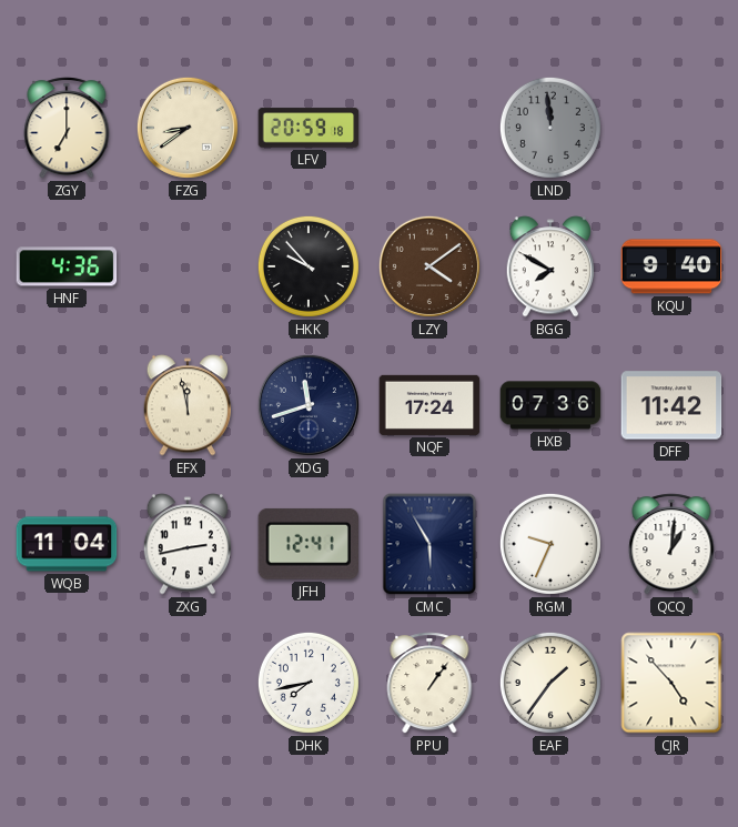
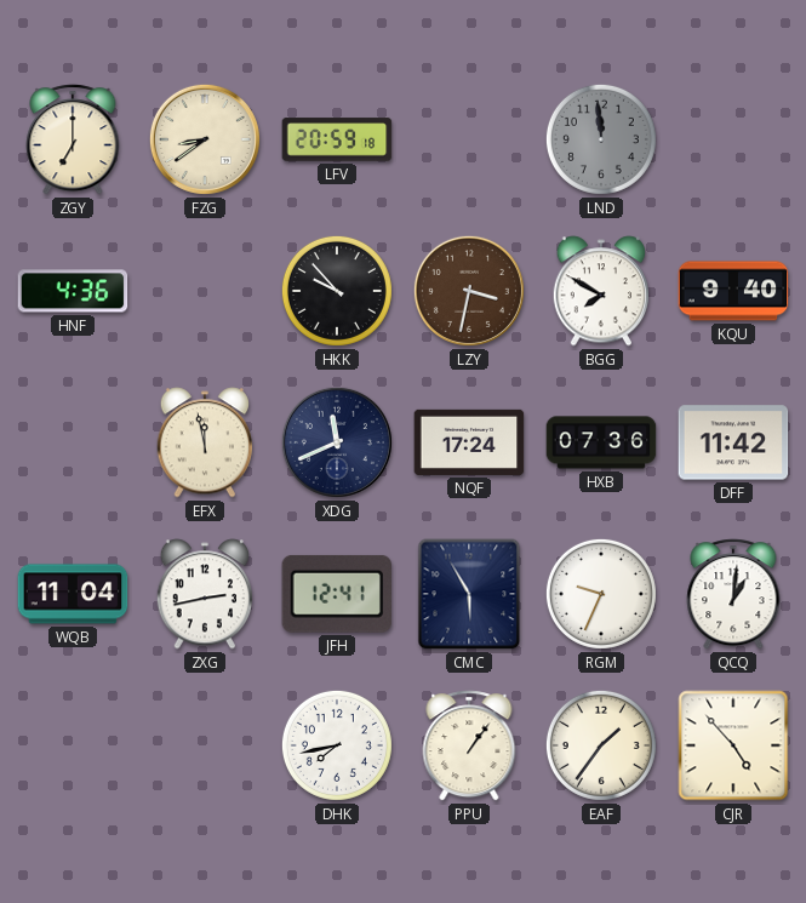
LZY: 4:09 -> 3:32 (469, 291)
XDG: 11:42 -> 11:41 (337, 442)
